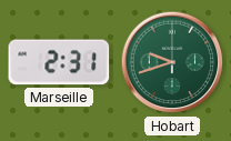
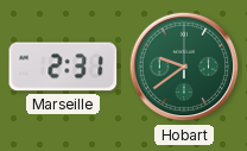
Hobart: 9:42 -> 9:39 (184, 67)
